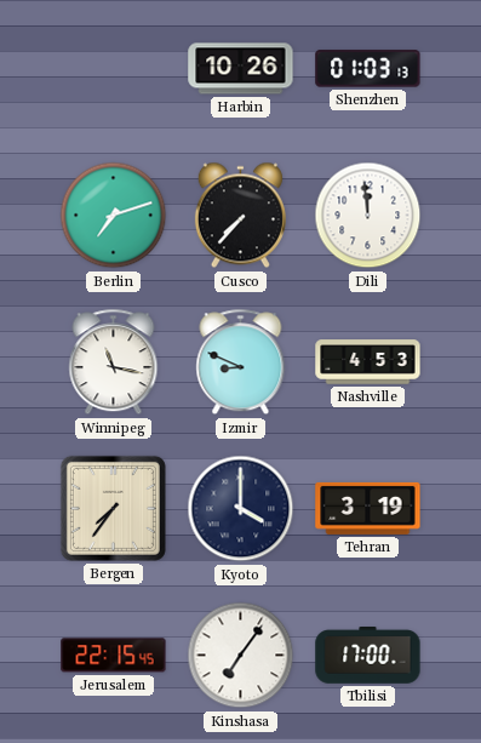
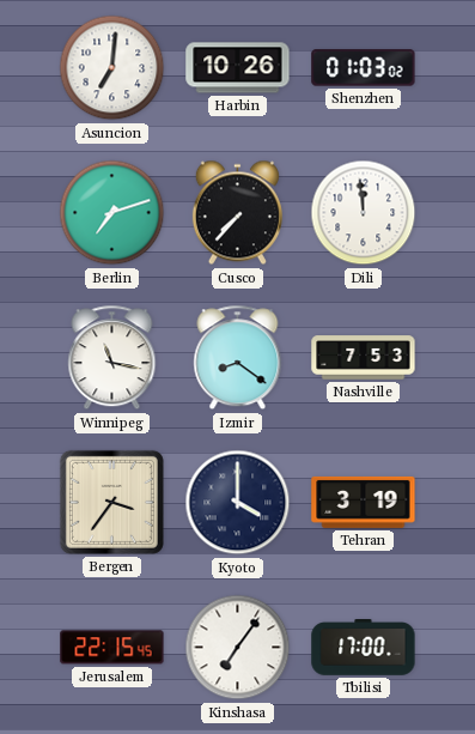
Asuncion: none -> 7:01 (112, 68)
Shenzhen: 01:03:13 -> 01:03:02 (364, 68)
Izmir: 8:49 -> 8:21 (238, 358)
Nashville: 4:53 -> 7:53 (364, 358)
Bergen: 7:36 -> 3:36 (111, 502)
